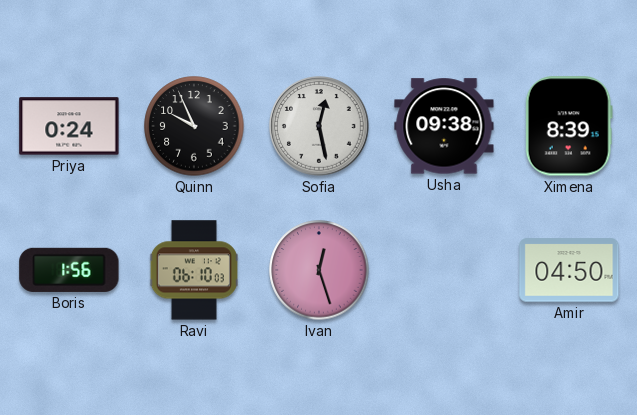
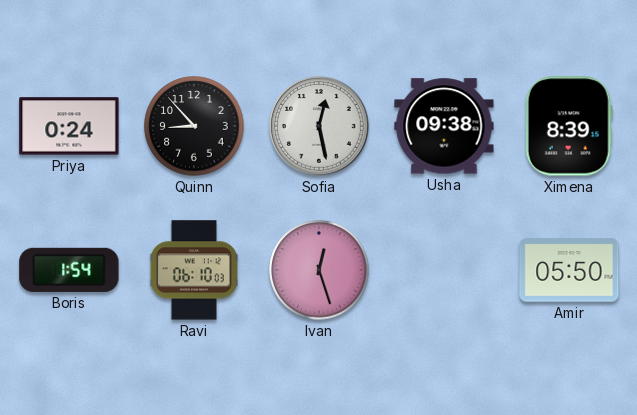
Quinn: 9:56 -> 8:53 (194, 126)
Boris: 1:56 -> 1:54 (69, 270)
Amir: 04:50 -> 05:50 (569, 270)
